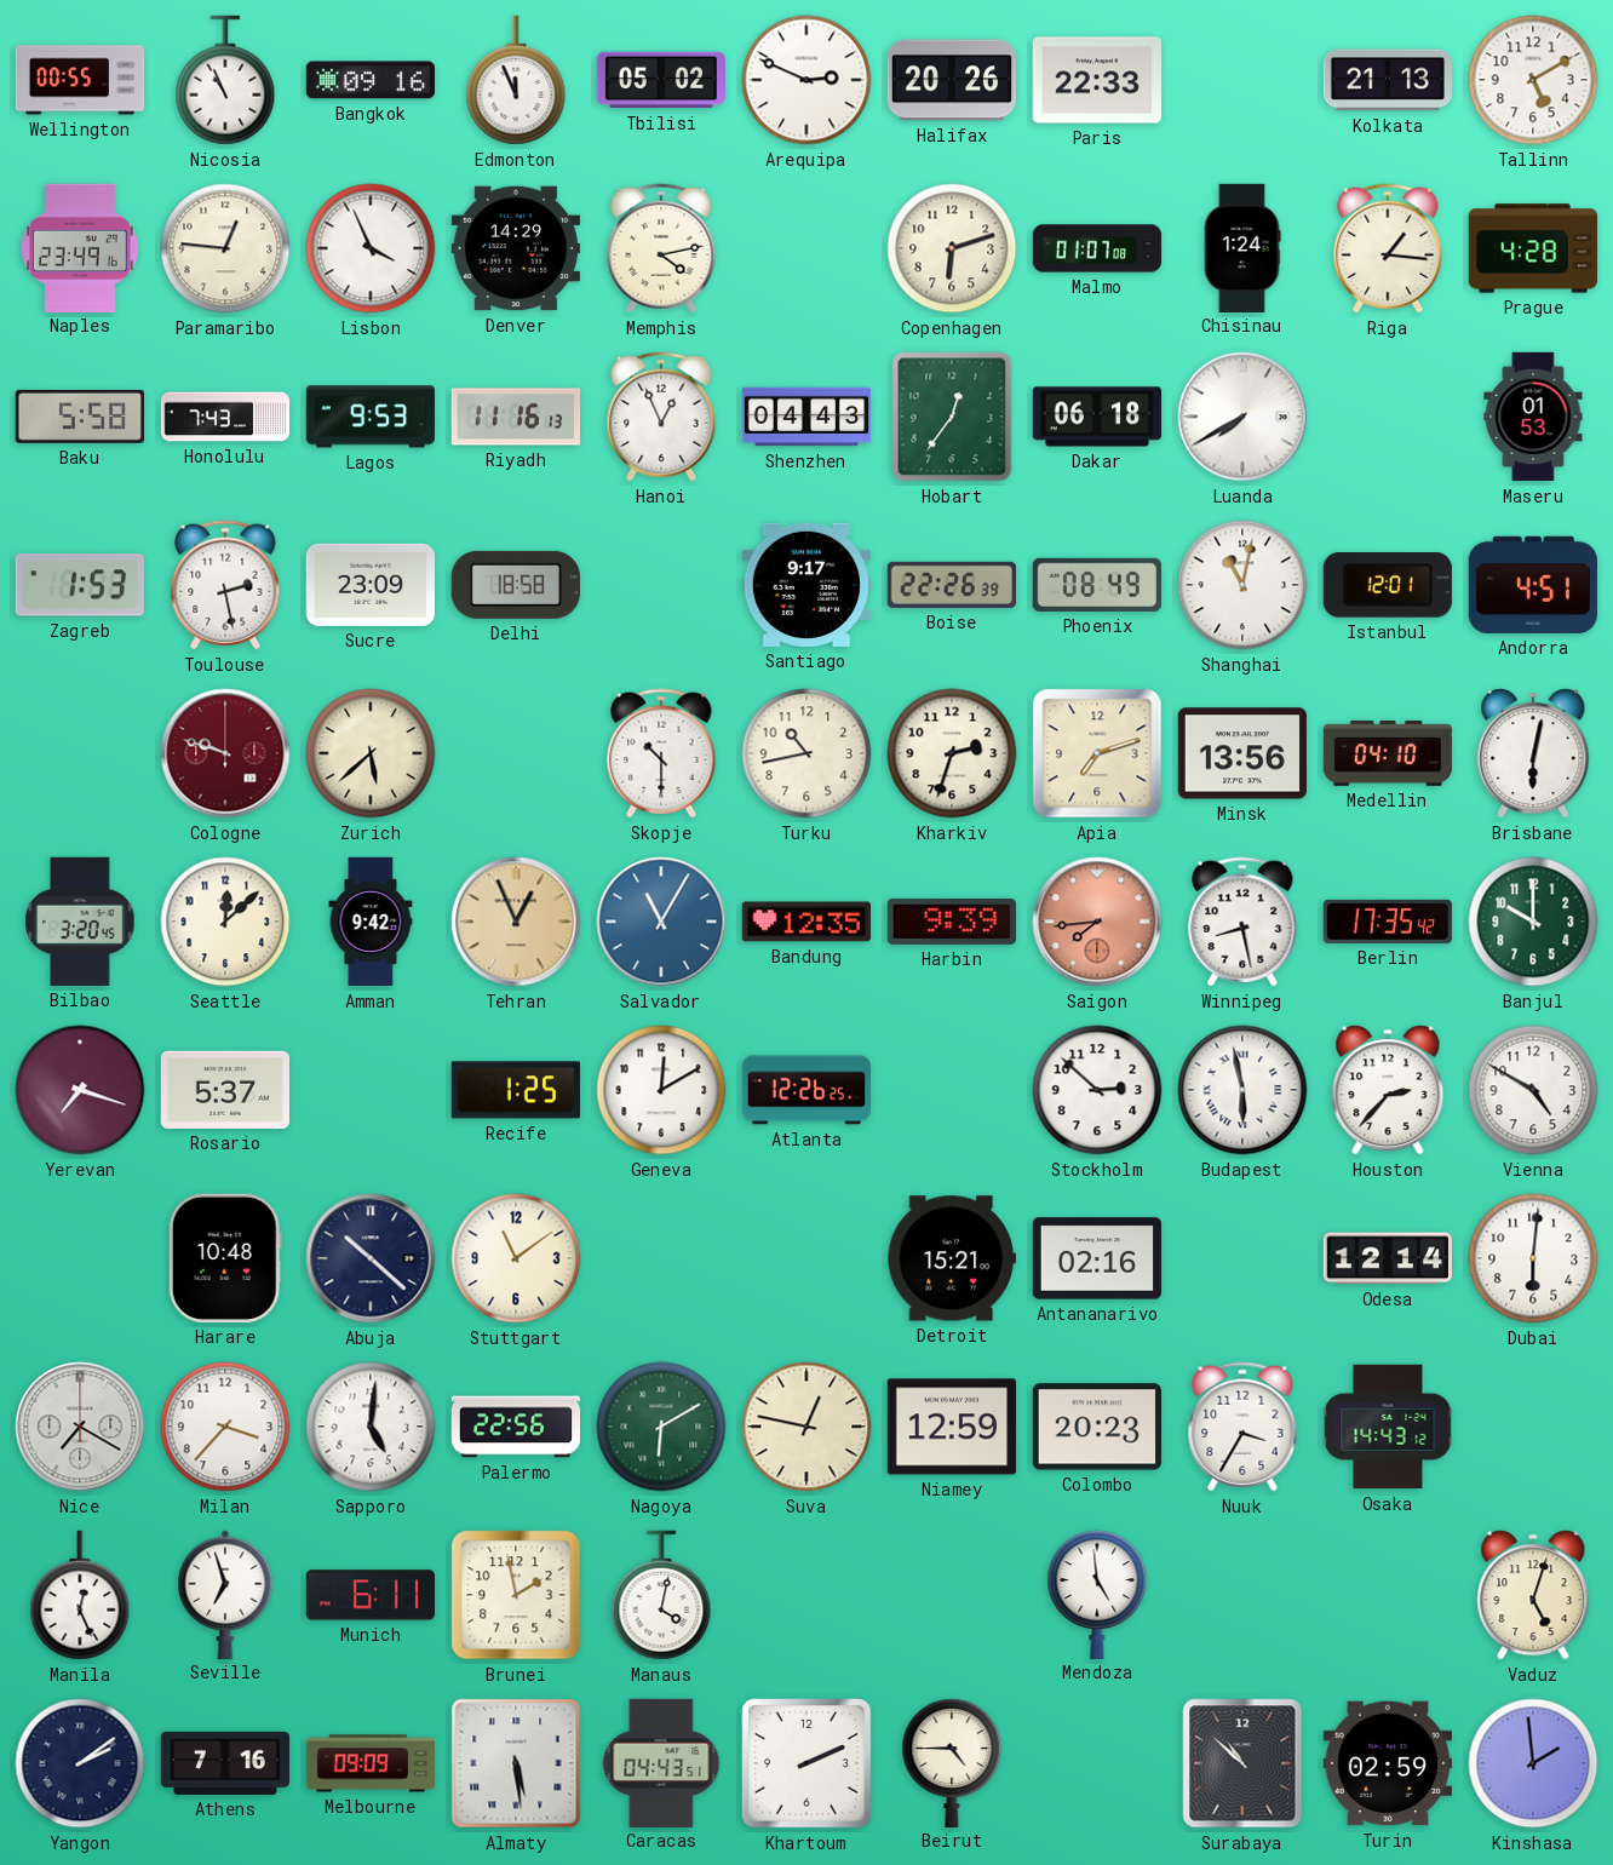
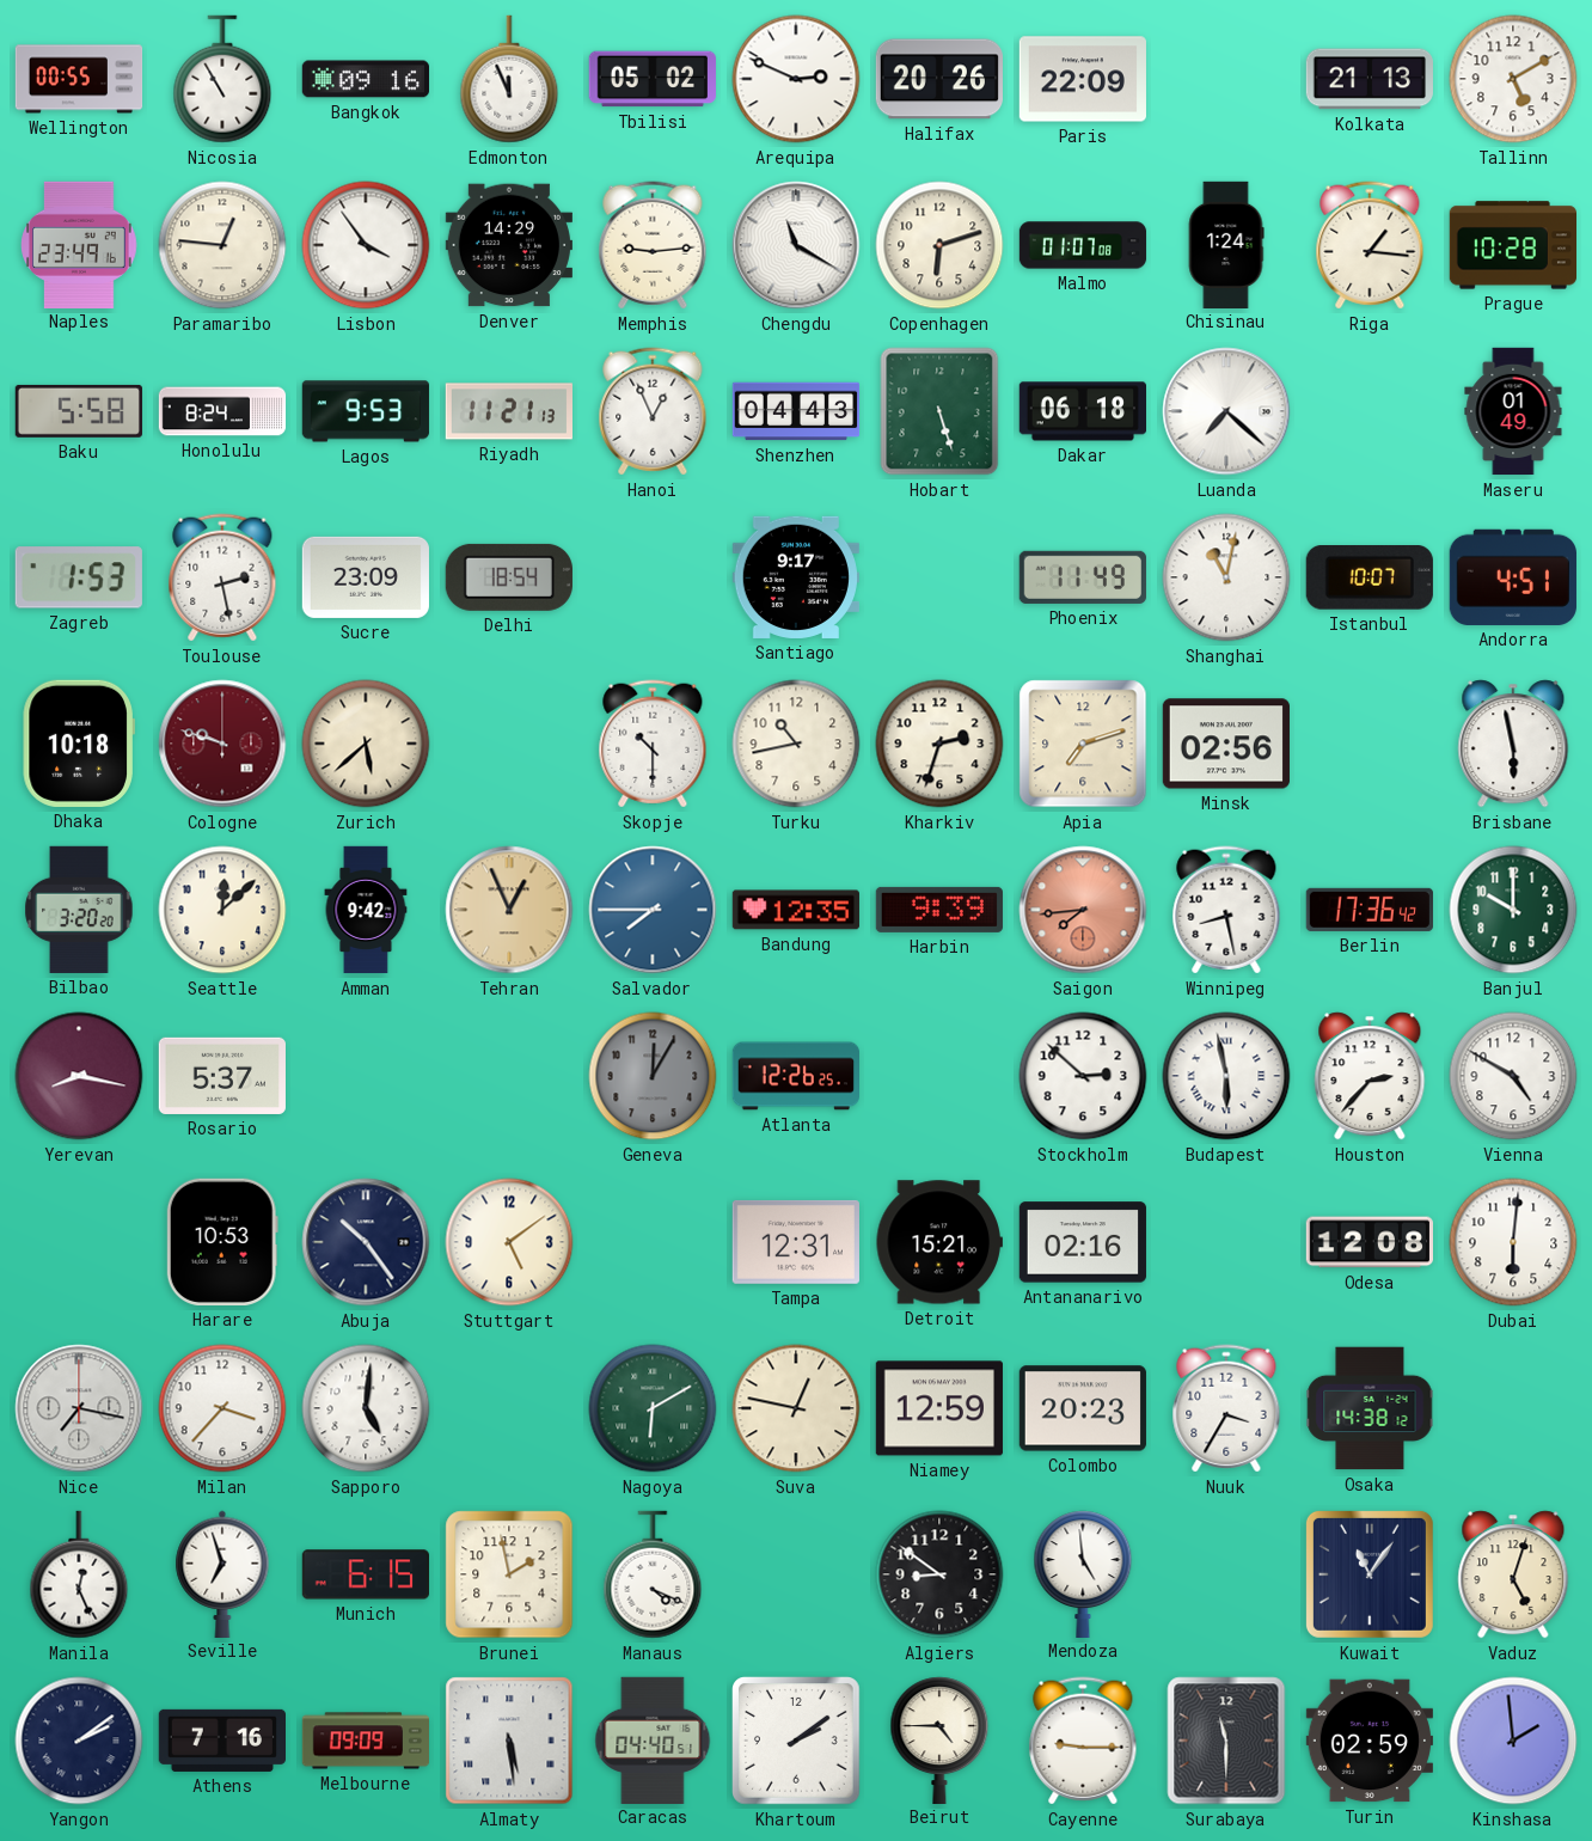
Nicosia: 10:56 -> 10:55 (222, 79)
Paris: 22:33 -> 22:09 (1083, 79)
Lisbon: 3:56 -> 3:54 (366, 245)
Memphis: 4:13 -> 9:14 (653, 245)
Chengdu: none -> 11:20 (796, 245)
Prague: 4:28 -> 10:28 (1512, 245)
Honolulu: 7:43 -> 8:24 (222, 411)
Riyadh: 11:16 -> 11:21 (508, 411)
Hobart: 12:36 -> 5:27 (939, 411)
Luanda: 7:40 -> 7:22 (1226, 411)
Maseru: 01:53 -> 01:49 (1513, 411)
Delhi: 18:58 -> 18:54 (509, 577)
Boise: 22:26 -> none (952, 585)
Phoenix: 08:49 -> 11:49 (1083, 577)
Istanbul: 12:01 -> 10:07 (1370, 579)
Dhaka: none -> 10:18 (79, 744)
Minsk: 13:56 -> 02:56 (1226, 744)
Medellin: 04:10 -> none (1387, 753)
Brisbane: 6:02 -> 5:58 (1513, 744)
Bilbao: 3:20:45 -> 3:20:20 (79, 910)
Salvador: 11:05 -> 7:45 (653, 910)
Berlin: 17:35 -> 17:36 (1370, 910)
Yerevan: 7:18 -> 8:17 (79, 1076)
Recife: 1:25 -> none (516, 1090)
Geneva: 12:10 -> 12:05 (653, 1076)
Geneva dial: white -> grey (653, 1076)
Harare: 10:48 -> 10:53 (222, 1242)
Abuja: 10:22 -> 10:24 (366, 1242)
Stuttgart: 11:09 -> 5:09 (509, 1242)
Tampa: none -> 12:31 (796, 1242)
Odesa: 12:14 -> 12:08 (1368, 1242)
Nice: 7:20 -> 7:17 (79, 1408)
Palermo: 22:56 -> none (515, 1427)
Osaka: 14:43 -> 14:38 (1370, 1408)
Munich: 6:11 -> 6:15 (365, 1574)
Manaus: 4:02 -> 4:19 (653, 1574)
Algiers: none -> 8:51 (939, 1574)
Kuwait: none -> 11:06 (1370, 1574)
Caracas: 04:43 -> 04:40 (653, 1739)
Khartoum: 2:11 -> 2:09 (797, 1742)
Cayenne: none -> 9:15 (1083, 1741)
Surabaya: 10:52 -> 11:30 (1226, 1741)
